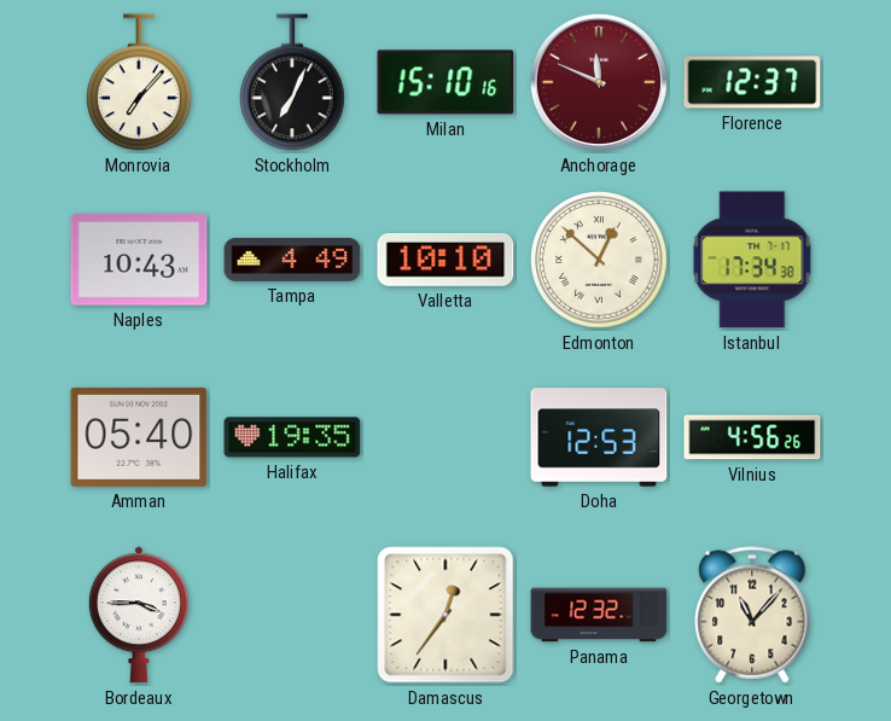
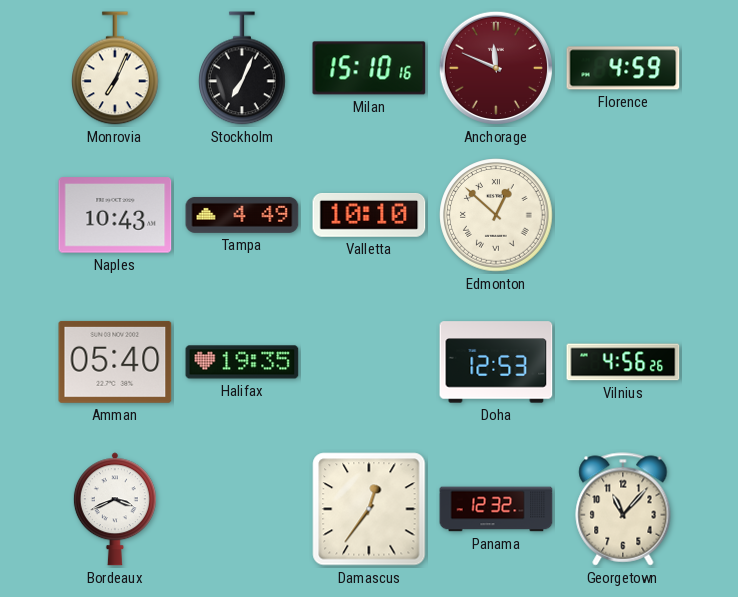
Monrovia: 7:07 -> 7:04 (116, 68)
Florence: 12:37 -> 4:59 (623, 68)
Istanbul: 17:34 -> none (752, 260)
Bordeaux: 3:45 -> 3:41 (115, 509)
